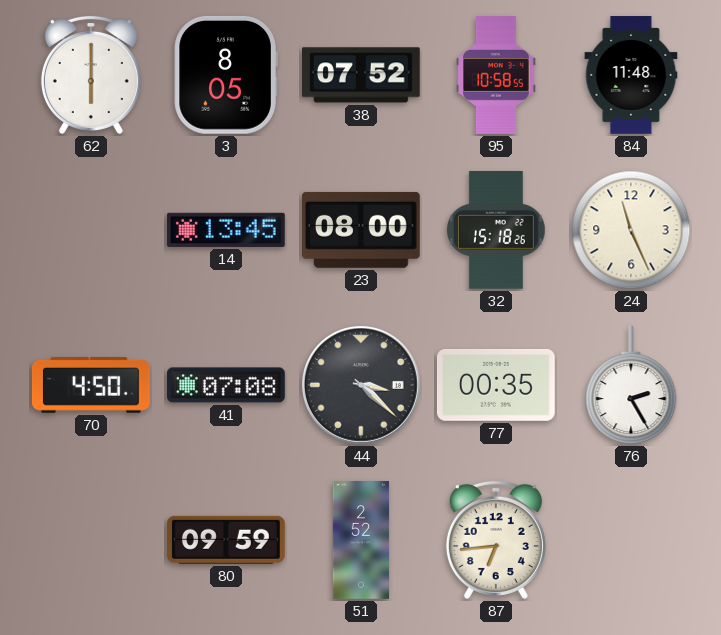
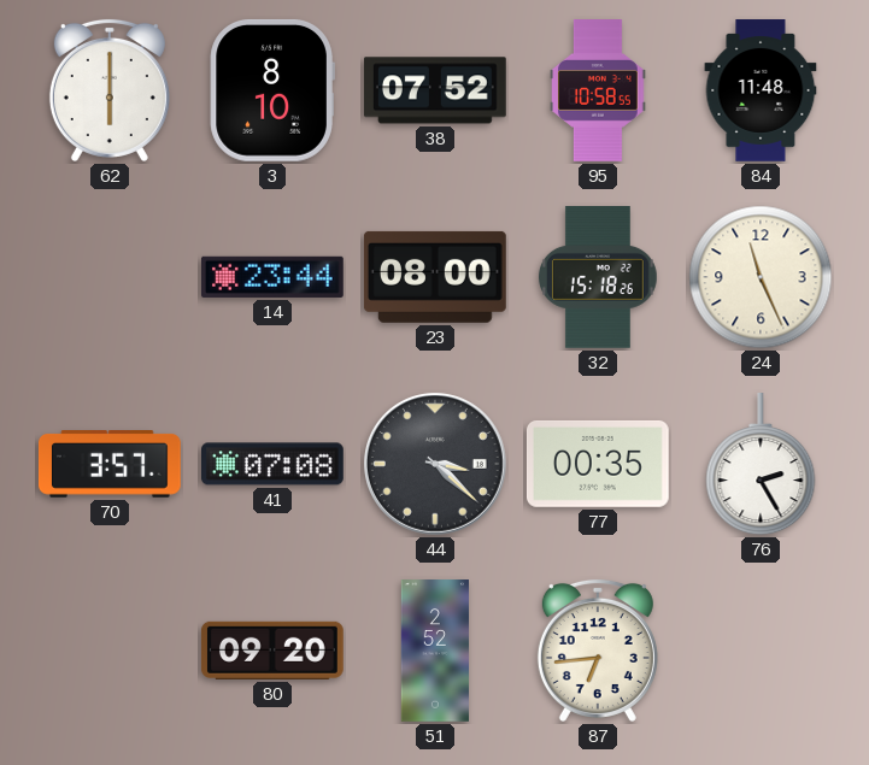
3: 8:05 -> 8:10 (272, 90)
14: 13:45 -> 23:44 (272, 277)
70: 4:50 -> 3:57 (110, 465)
80: 09:59 -> 09:20 (272, 651)
